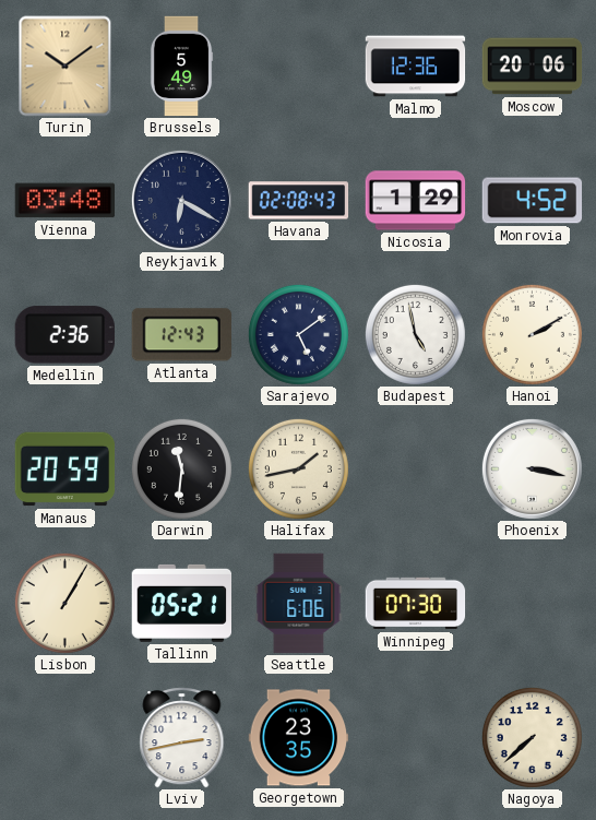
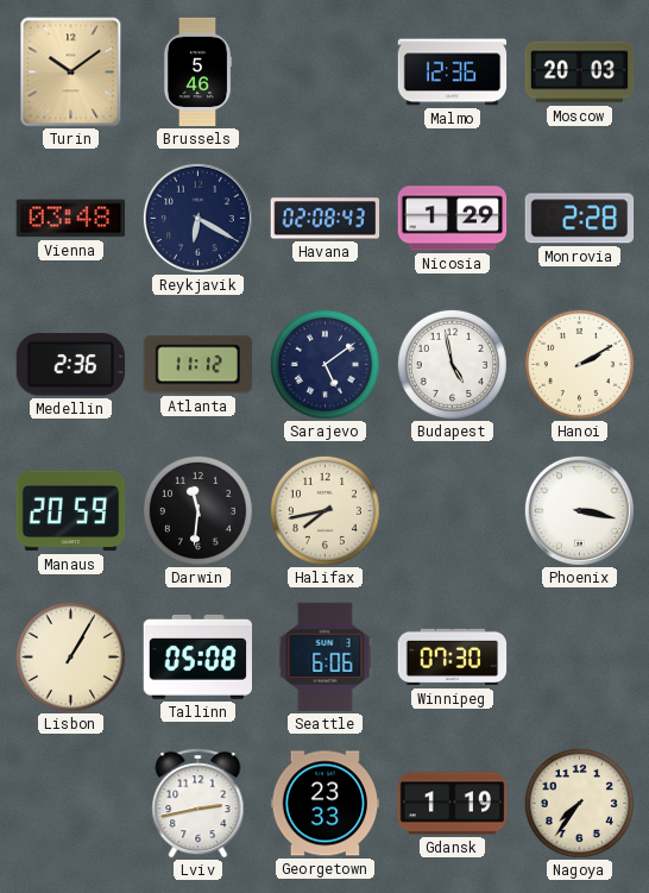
Brussels: 5:49 -> 5:46 (197, 73)
Moscow: 20:06 -> 20:03 (580, 73)
Monrovia: 4:52 -> 2:28 (580, 219)
Atlanta: 12:43 -> 11:12 (197, 365)
Halifax: 1:43 -> 7:43 (324, 510)
Tallinn: 05:21 -> 05:08 (199, 656)
Georgetown: 23:35 -> 23:33 (326, 804)
Gdansk: none -> 1:19 (453, 804)
Nagoya: 7:38 -> 7:36 (579, 803)
